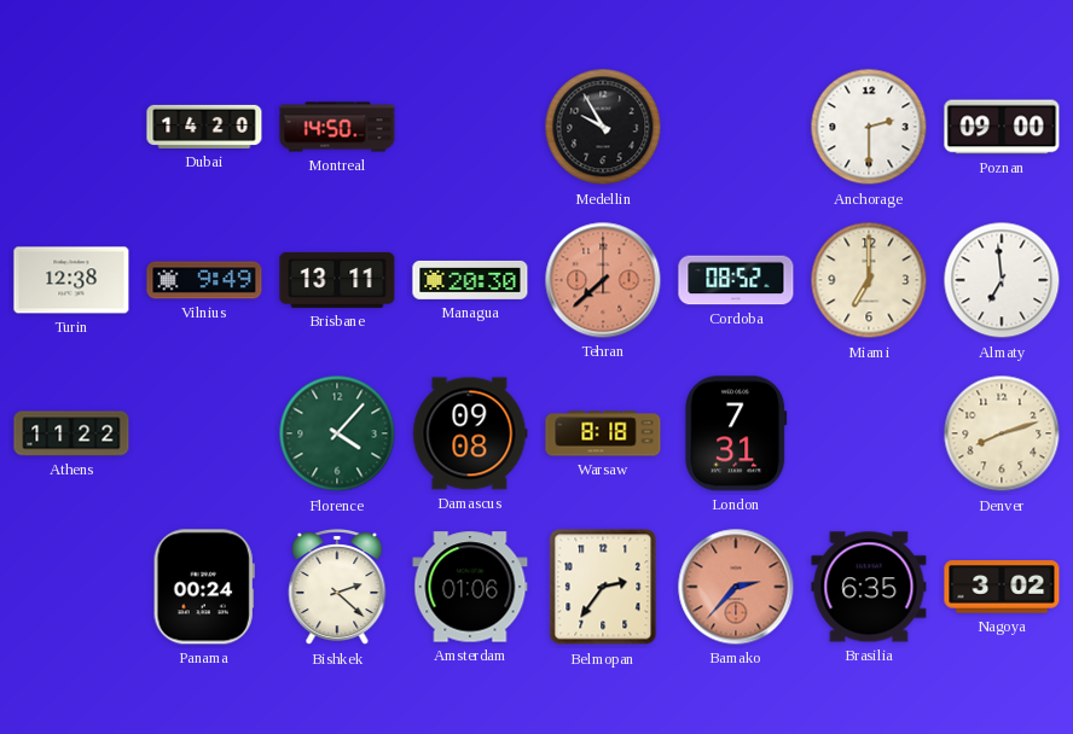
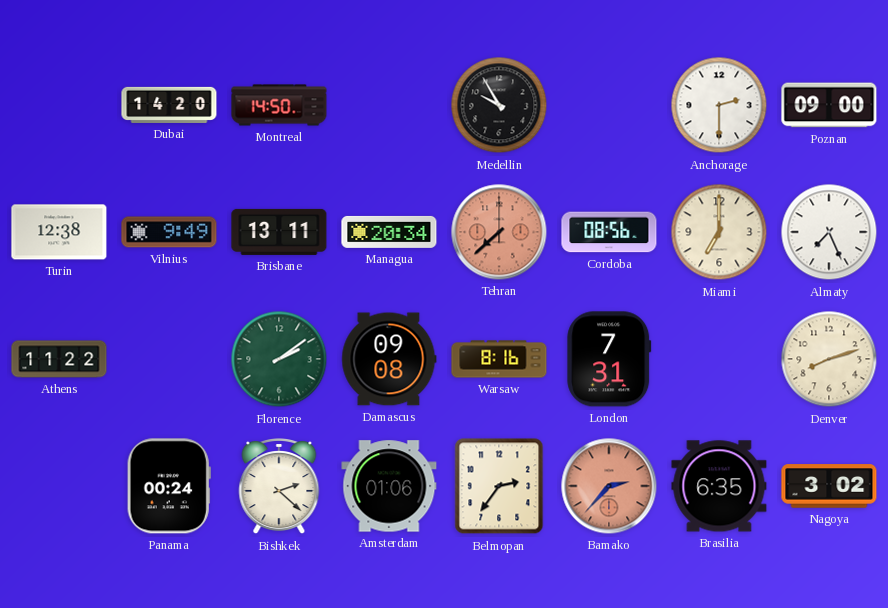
Managua: 20:30 -> 20:34 (389, 232)
Cordoba: 08:52 -> 08:56 (609, 232)
Almaty: 6:59 -> 7:26 (829, 232)
Florence: 4:07 -> 2:09 (279, 359)
Warsaw: 8:18 -> 8:16 (499, 359)
